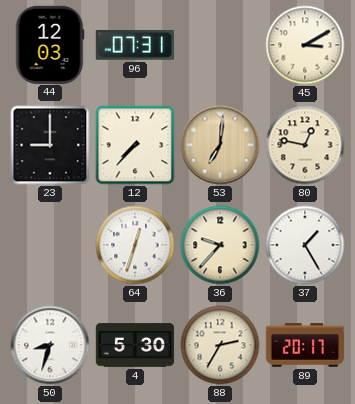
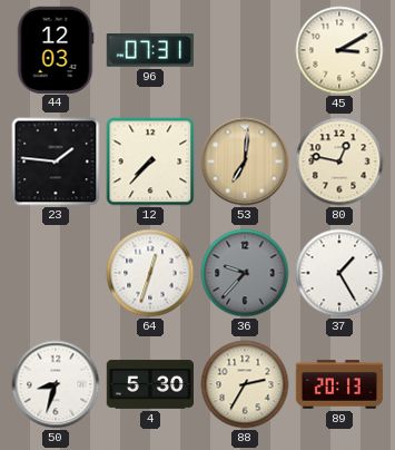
23: 9:00 -> 1:46 (56, 162)
36 dial: cream -> grey (245, 273)
89: 20:17 -> 20:13 (339, 384)
